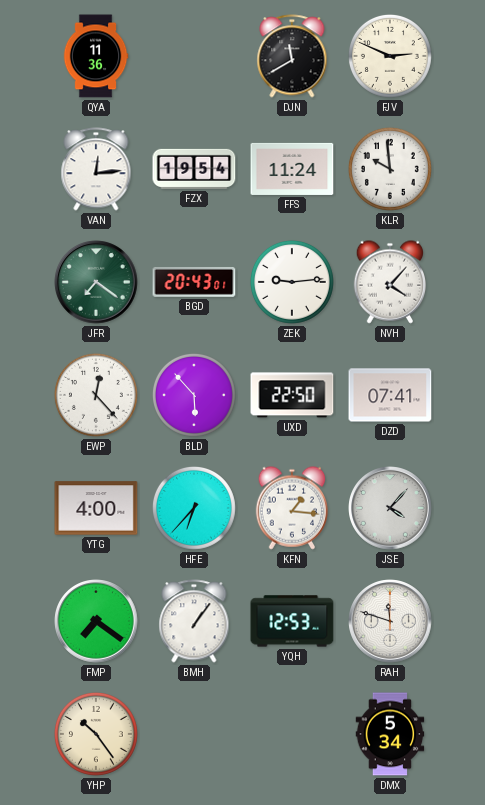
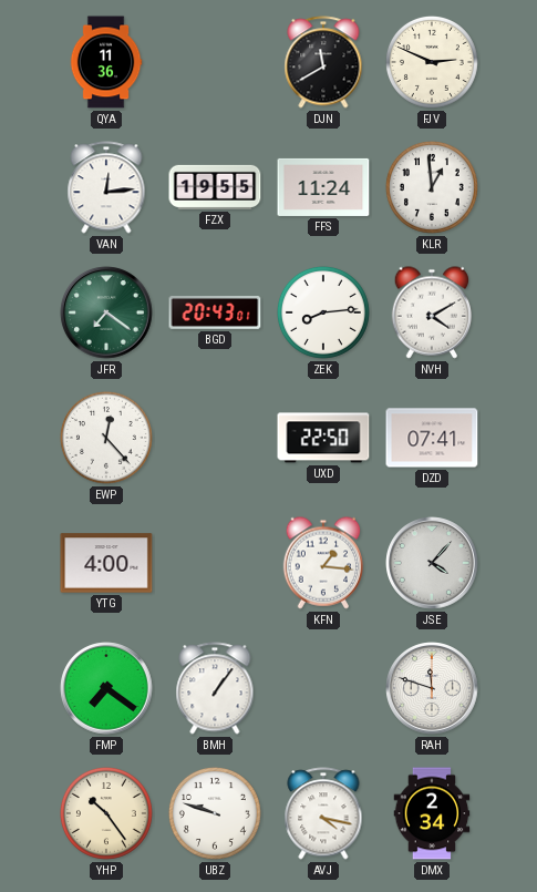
FZX: 19:54 -> 19:55 (215, 187)
KLR: 9:59 -> 12:59 (432, 187)
ZEK: 9:14 -> 8:14 (323, 312)
NVH: 4:07 -> 4:10 (432, 312)
BLD: 5:53 -> none (194, 395)
HFE: 6:37 -> none (194, 508)
YQH: 12:53 -> none (292, 621)
UBZ: none -> 9:48 (215, 813)
AVJ: none -> 4:17 (323, 813)
DMX: 5:34 -> 2:34 (432, 813)
